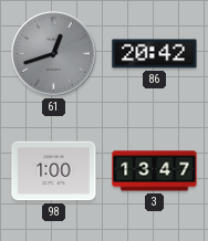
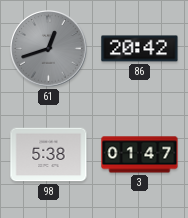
98: 1:00 -> 5:38 (49, 155)
3: 13:47 -> 01:47 (140, 155)
